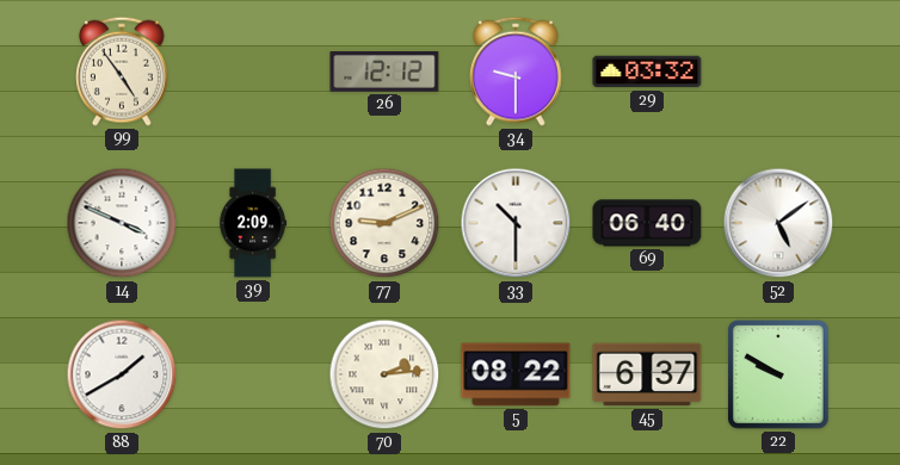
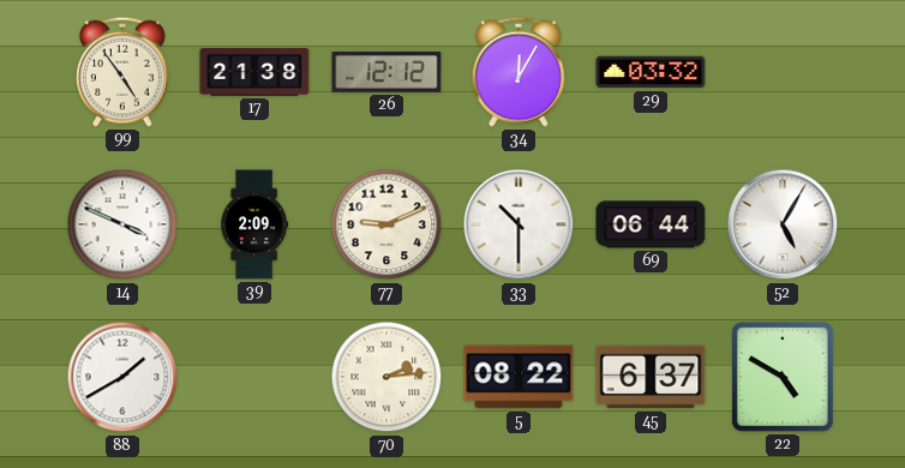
17: none -> 21:38 (254, 72)
34: 9:30 -> 12:05 (520, 72)
69: 06:40 -> 06:44 (651, 224)
52: 5:09 -> 5:05 (783, 224)
22: 9:50 -> 4:50 (783, 377)
